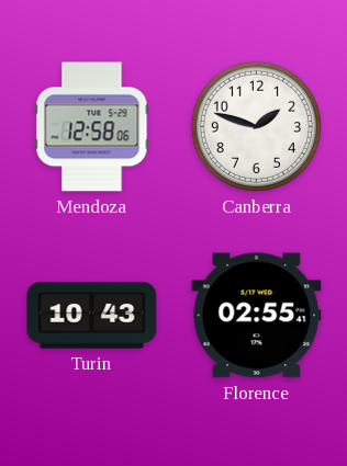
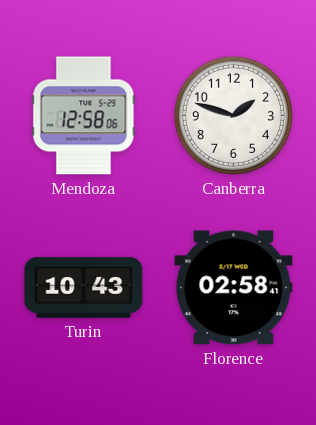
Florence: 02:55 -> 02:58 (234, 288)
